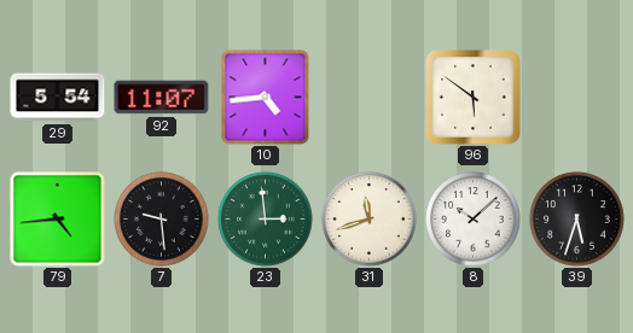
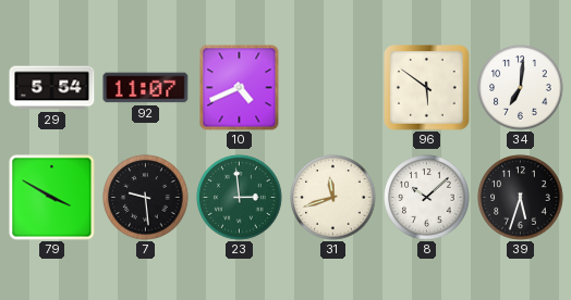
10: 4:44 -> 4:41 (240, 88)
34: none -> 7:01 (521, 88)
79: 4:44 -> 3:50 (52, 198)
